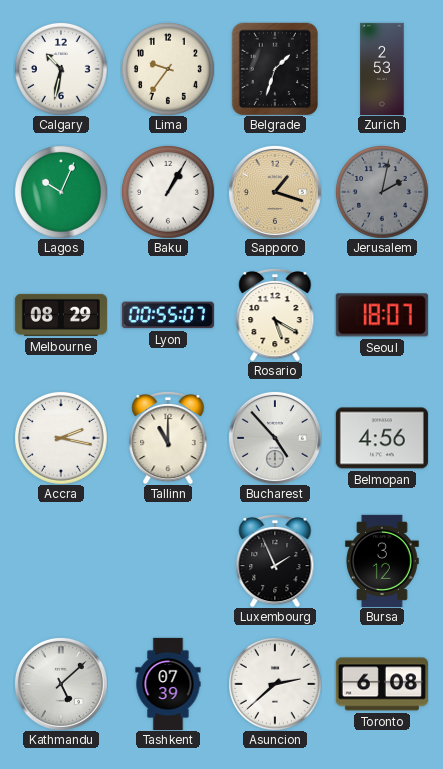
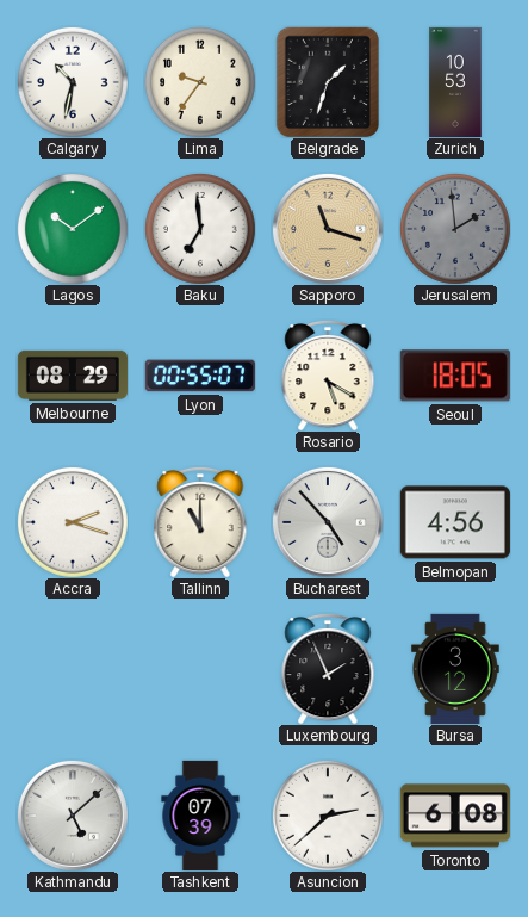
Zurich: 2:53 -> 10:53 (455, 81)
Lagos: 10:04 -> 10:09 (73, 229)
Baku: 1:05 -> 6:59 (200, 229)
Sapporo: 1:18 -> 11:18 (328, 229)
Jerusalem: 2:02 -> 1:59 (455, 229)
Seoul: 18:07 -> 18:05 (455, 376)
Accra: 2:17 -> 2:18 (73, 522)
